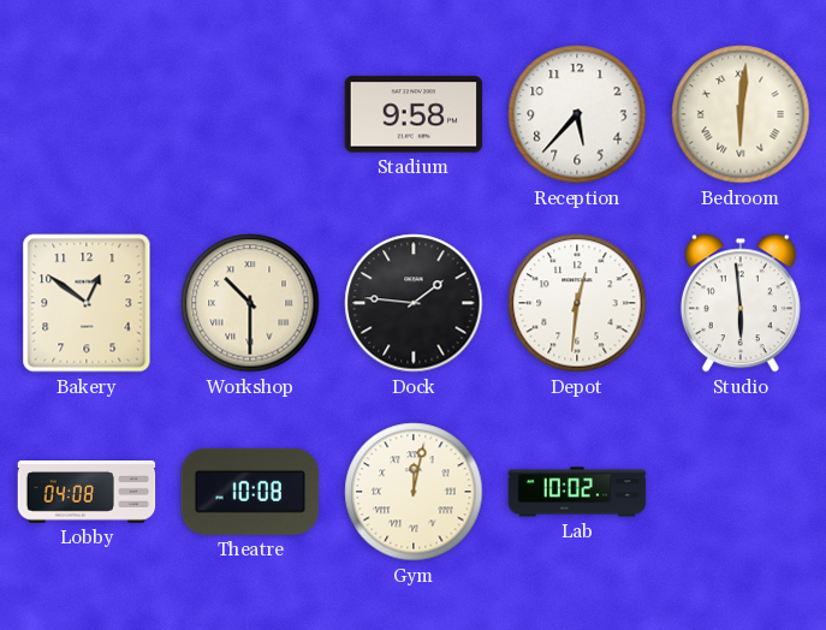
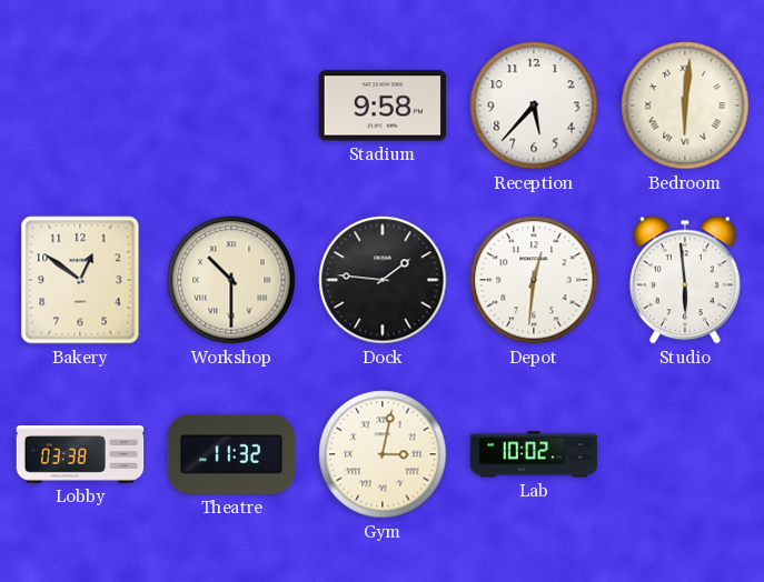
Lobby: 04:08 -> 03:38 (80, 455)
Theatre: 10:08 -> 11:32 (231, 454)
Gym: 12:02 -> 3:02 (383, 454)
